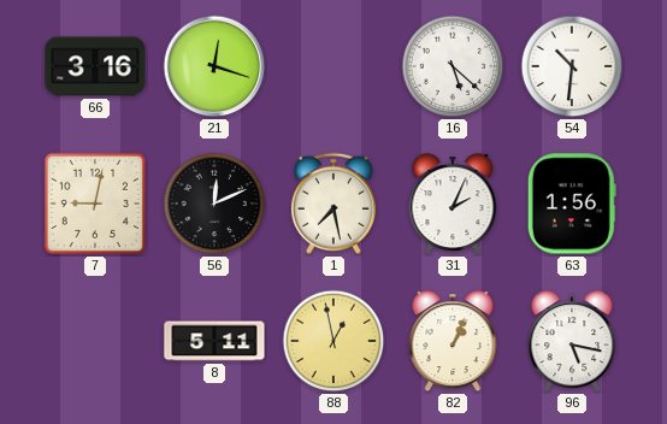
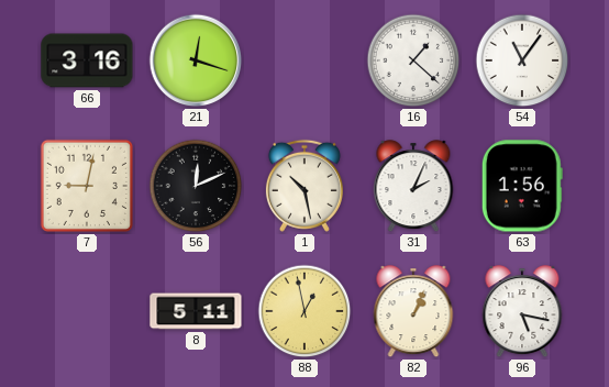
16: 5:22 -> 1:22 (413, 60)
54: 10:31 -> 11:06 (522, 60)
1: 7:28 -> 10:28 (304, 186)
